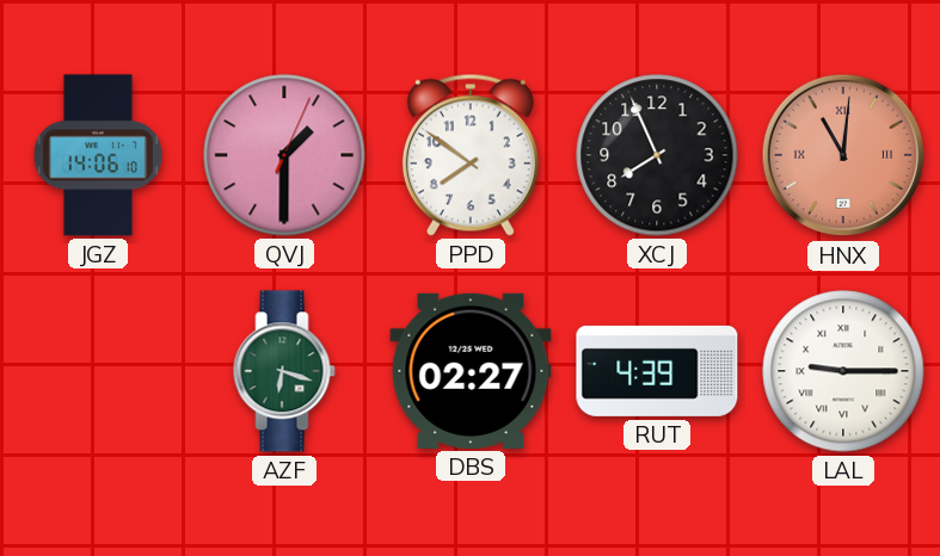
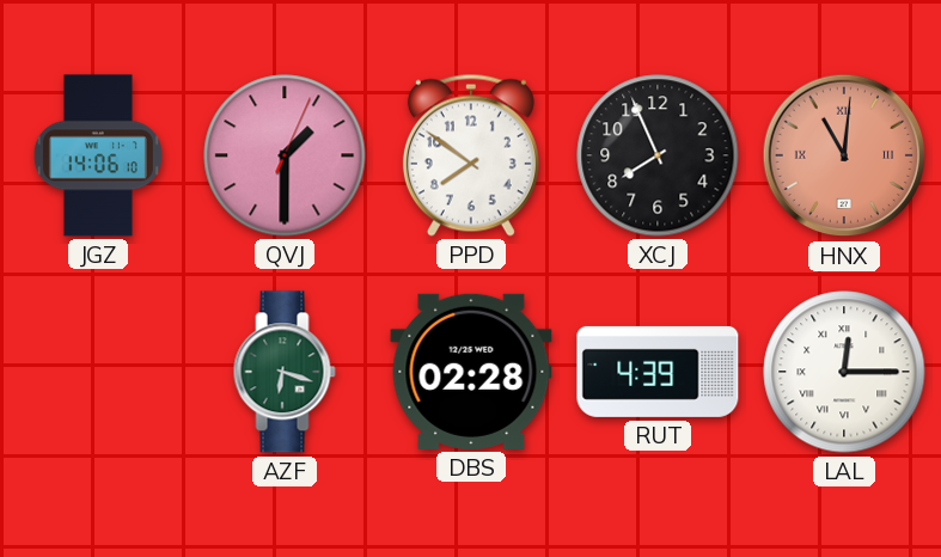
DBS: 02:27 -> 02:28 (471, 372)
LAL: 9:15 -> 12:15 (844, 372)
